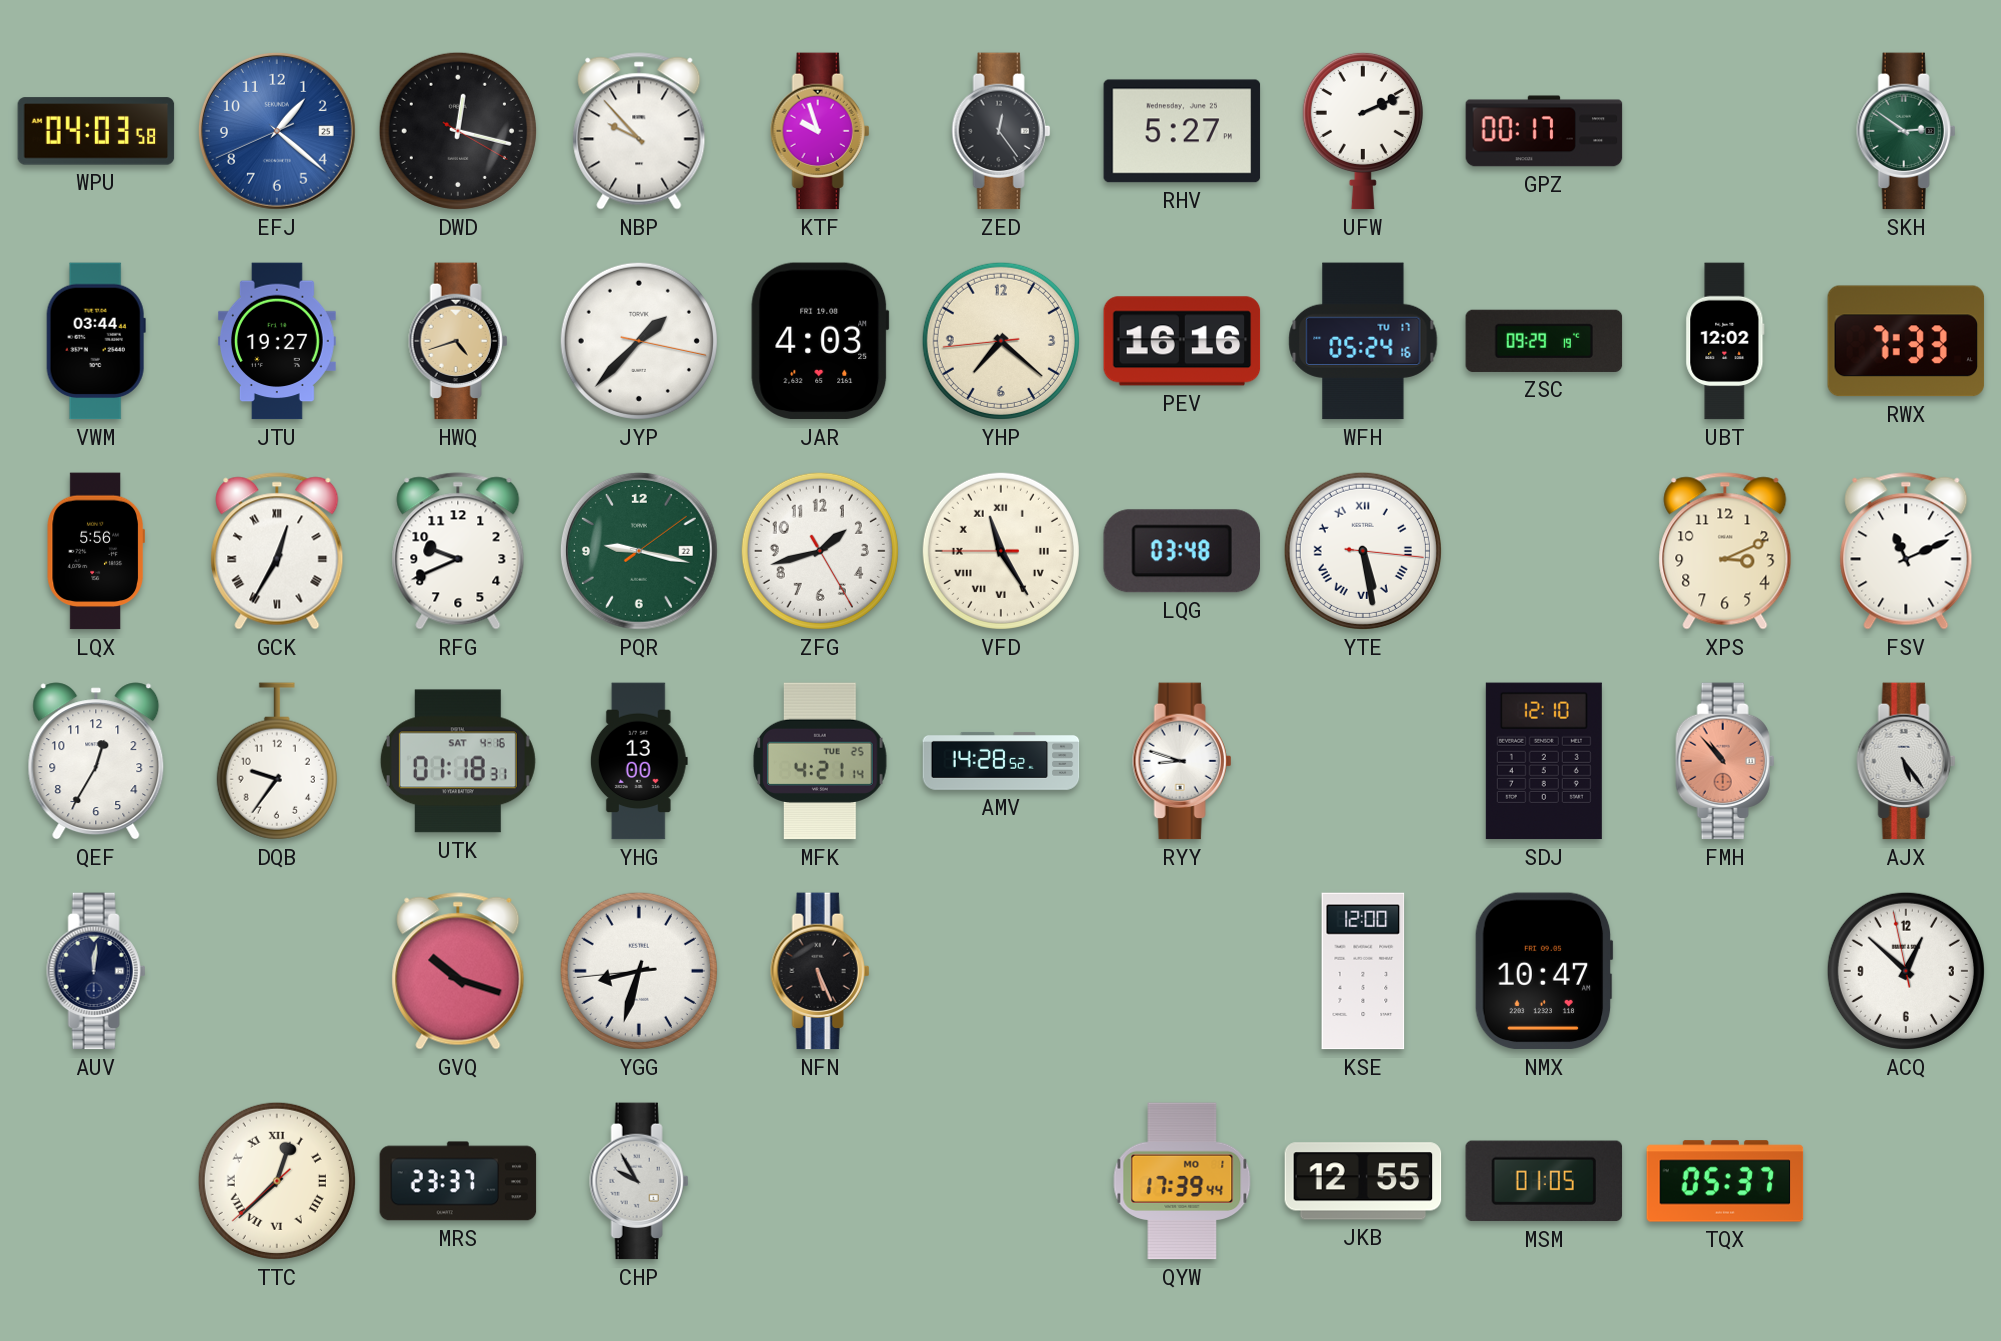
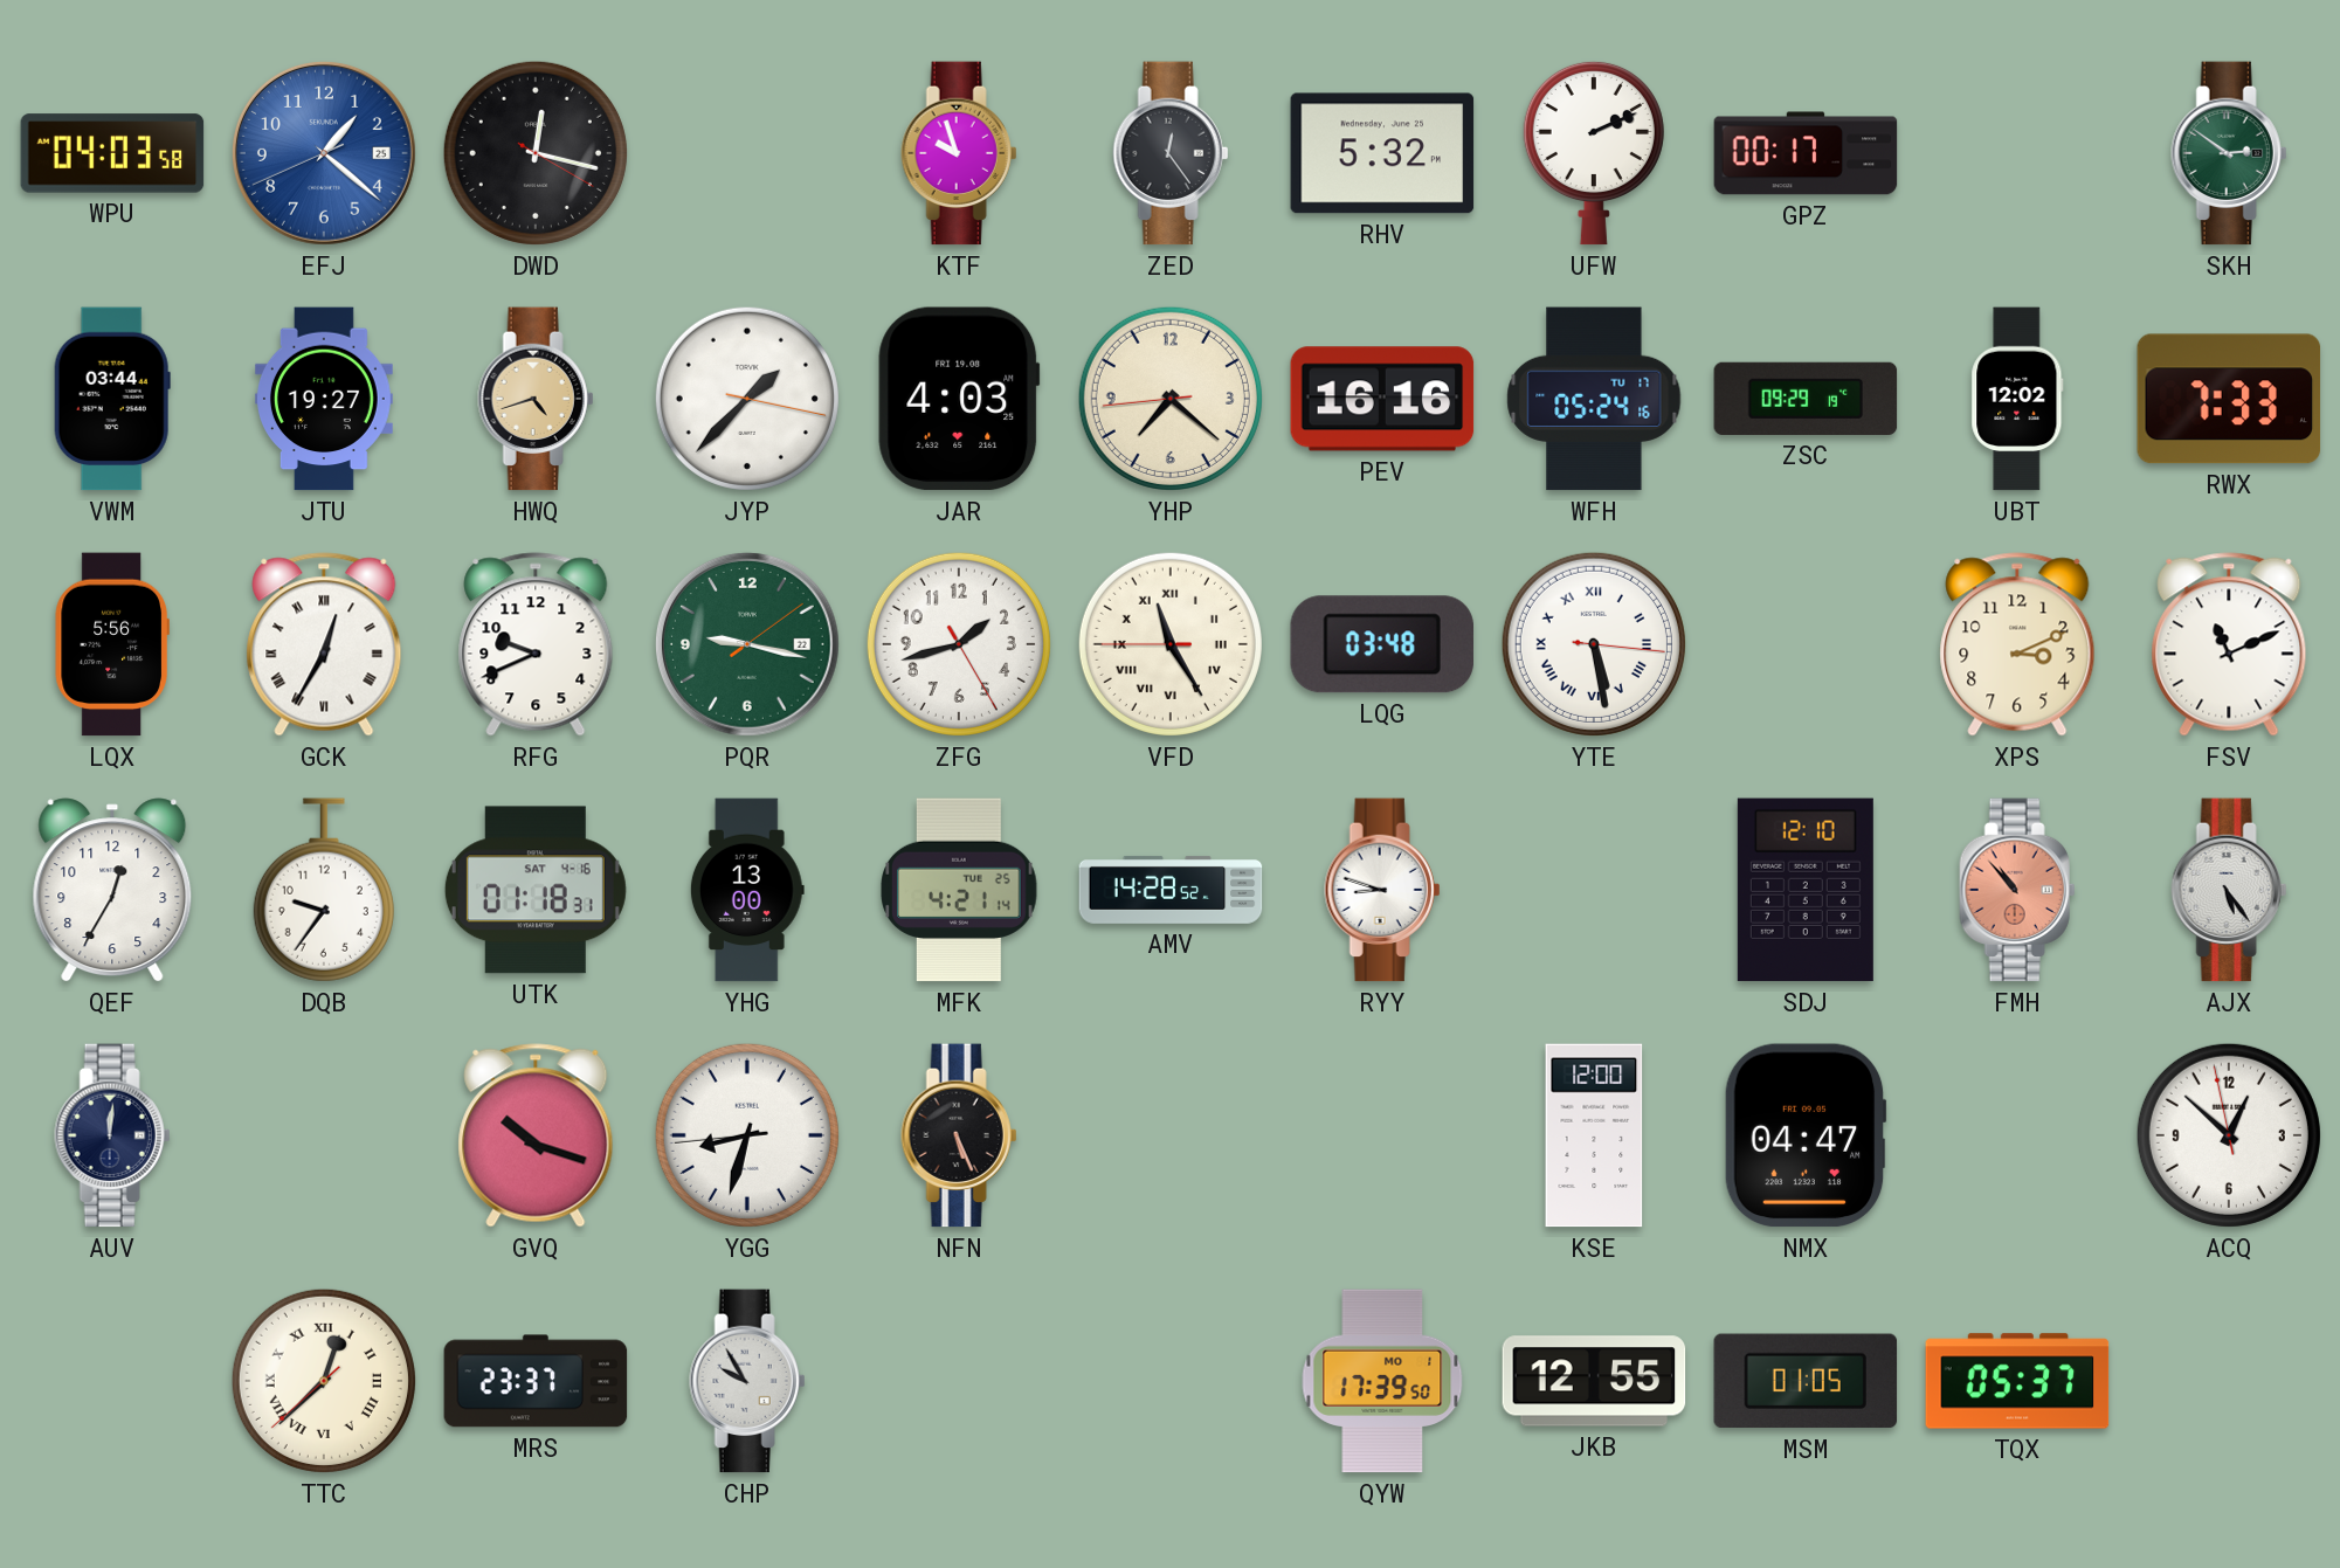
NBP: 9:53 -> none (639, 131)
RHV: 5:27 -> 5:32 (1382, 153)
NMX: 10:47 -> 04:47 (1806, 1135)
QYW: 17:39:44 -> 17:39:50 (1382, 1381)
